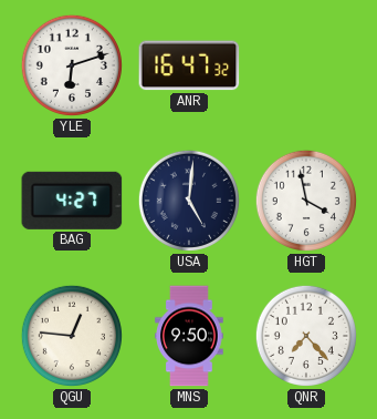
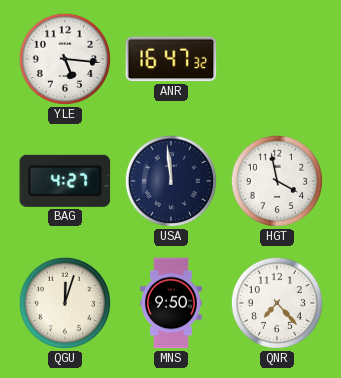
YLE: 6:12 -> 5:16 (65, 59)
USA: 5:01 -> 11:59 (171, 181)
QGU: 12:46 -> 12:03 (65, 303)
